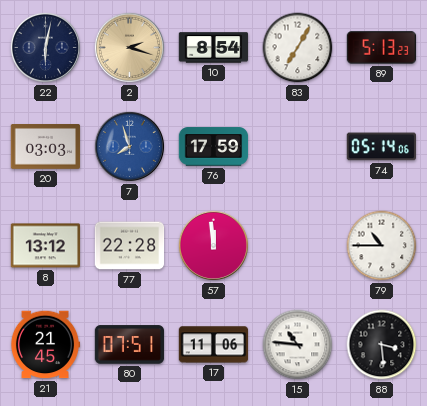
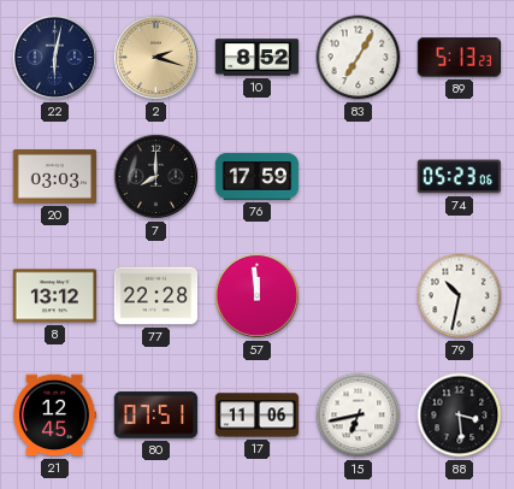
10: 8:54 -> 8:52 (258, 58)
7: 7:57 -> 8:00 (155, 176)
7 dial: blue -> black (155, 176)
74: 05:14 -> 05:23 (459, 177)
79: 10:45 -> 10:32 (460, 296)
21: 21:45 -> 12:45 (54, 416)
15: 10:46 -> 6:43 (359, 416)
